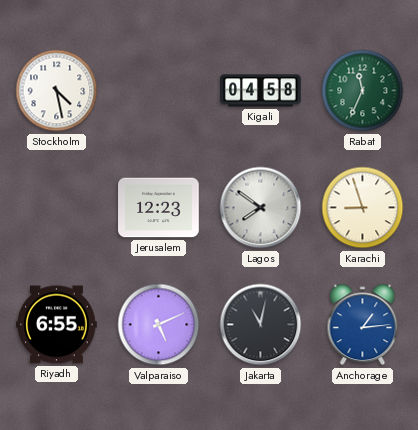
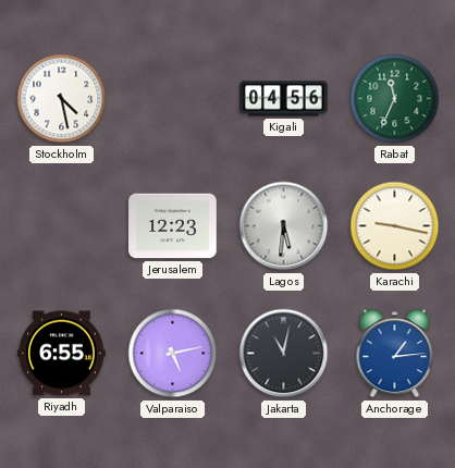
Kigali: 04:58 -> 04:56 (284, 99)
Lagos: 7:51 -> 5:31 (284, 226)
Karachi: 8:57 -> 9:17 (395, 226)
Valparaiso: 5:11 -> 5:13 (173, 354)
